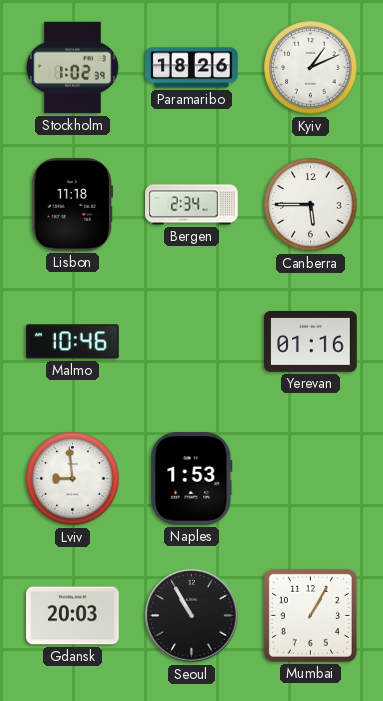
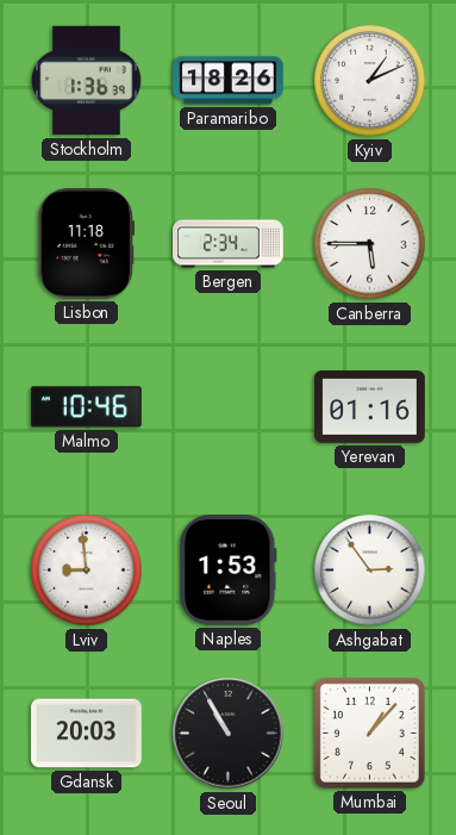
Stockholm: 1:02 -> 1:36 (87, 81)
Ashgabat: none -> 2:54 (370, 571)
Mumbai: 1:05 -> 1:07 (369, 733)
